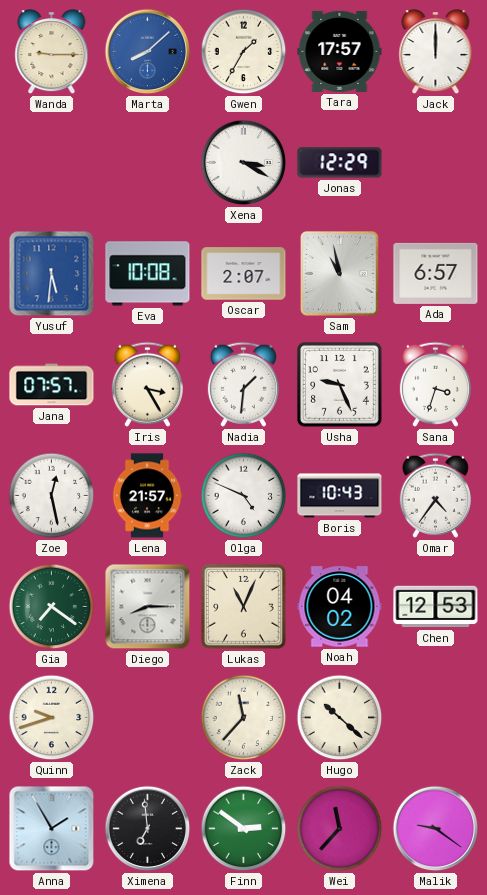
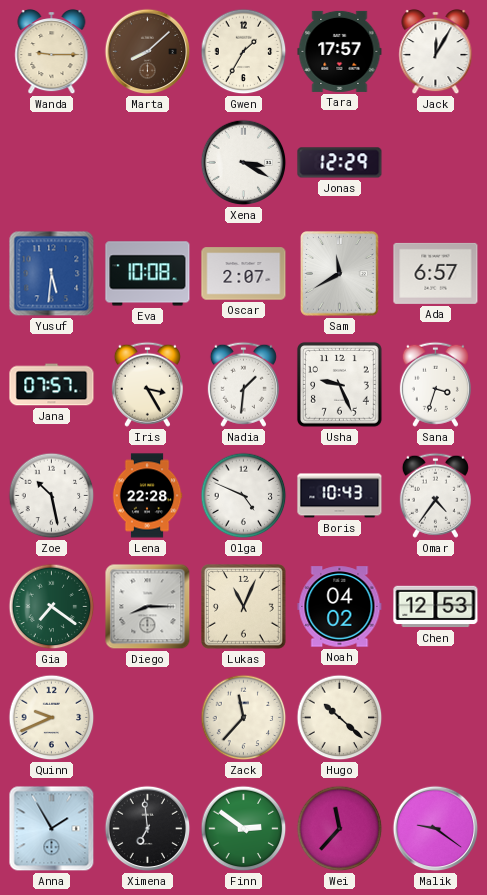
Marta dial: blue -> brown (148, 52)
Jack: 12:00 -> 12:05 (436, 53)
Sam: 10:58 -> 11:40 (340, 274)
Zoe: 12:28 -> 10:28 (52, 496)
Lena: 21:57 -> 22:28 (147, 496)
Quinn: 9:42 -> 9:41 (52, 718)
